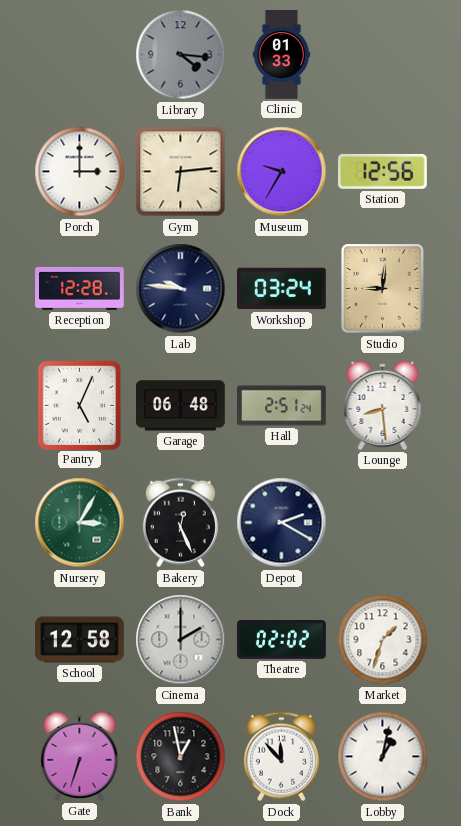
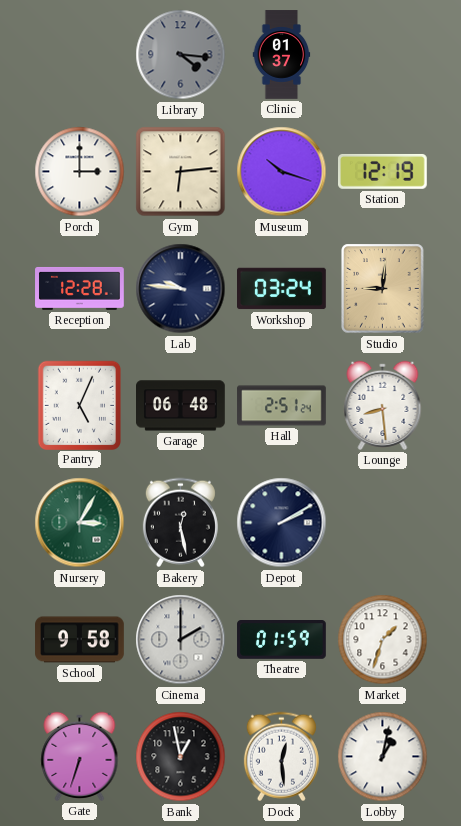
Clinic: 01:33 -> 01:37 (282, 55)
Museum: 9:35 -> 10:18 (282, 172)
Station: 12:56 -> 12:19 (383, 171)
Bakery: 12:26 -> 12:28 (180, 523)
Depot: 2:20 -> 2:10 (282, 523)
School: 12:58 -> 9:58 (80, 640)
Theatre: 02:02 -> 01:59 (282, 640)
Dock: 11:53 -> 12:29 (281, 757)
